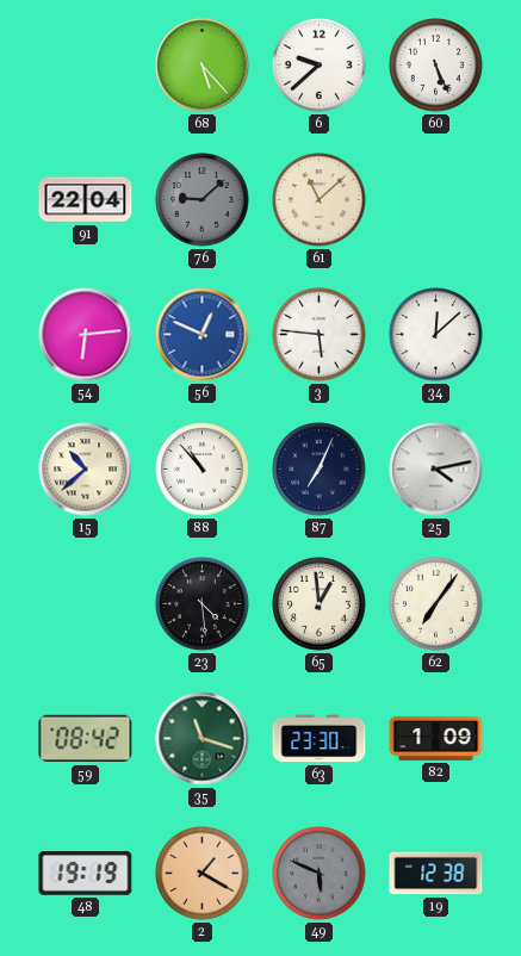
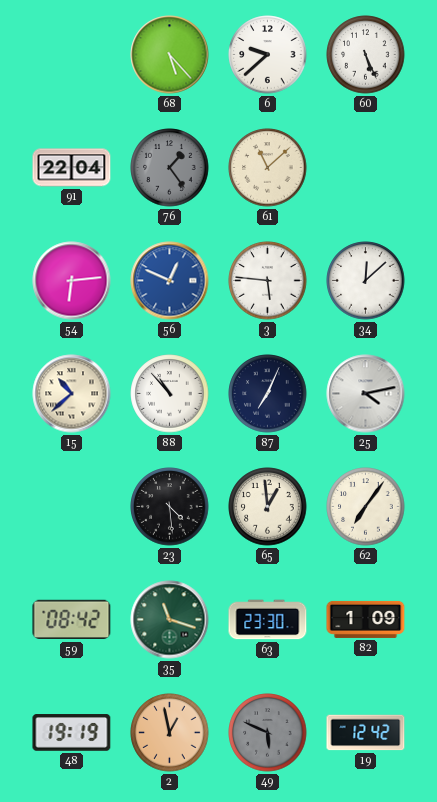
76: 9:08 -> 1:24 (170, 168)
2: 1:20 -> 12:58 (170, 733)
19: 12:38 -> 12:42 (366, 733)
